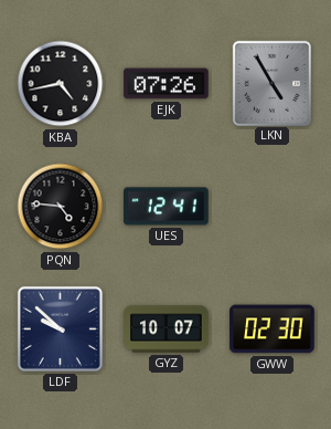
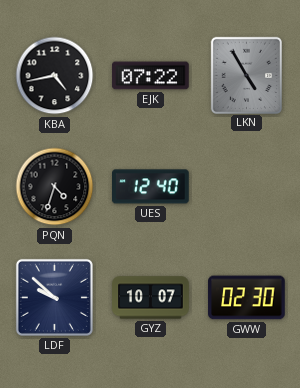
EJK: 07:26 -> 07:22 (151, 76)
PQN: 4:46 -> 4:33 (55, 187)
UES: 12:41 -> 12:40 (151, 187)
